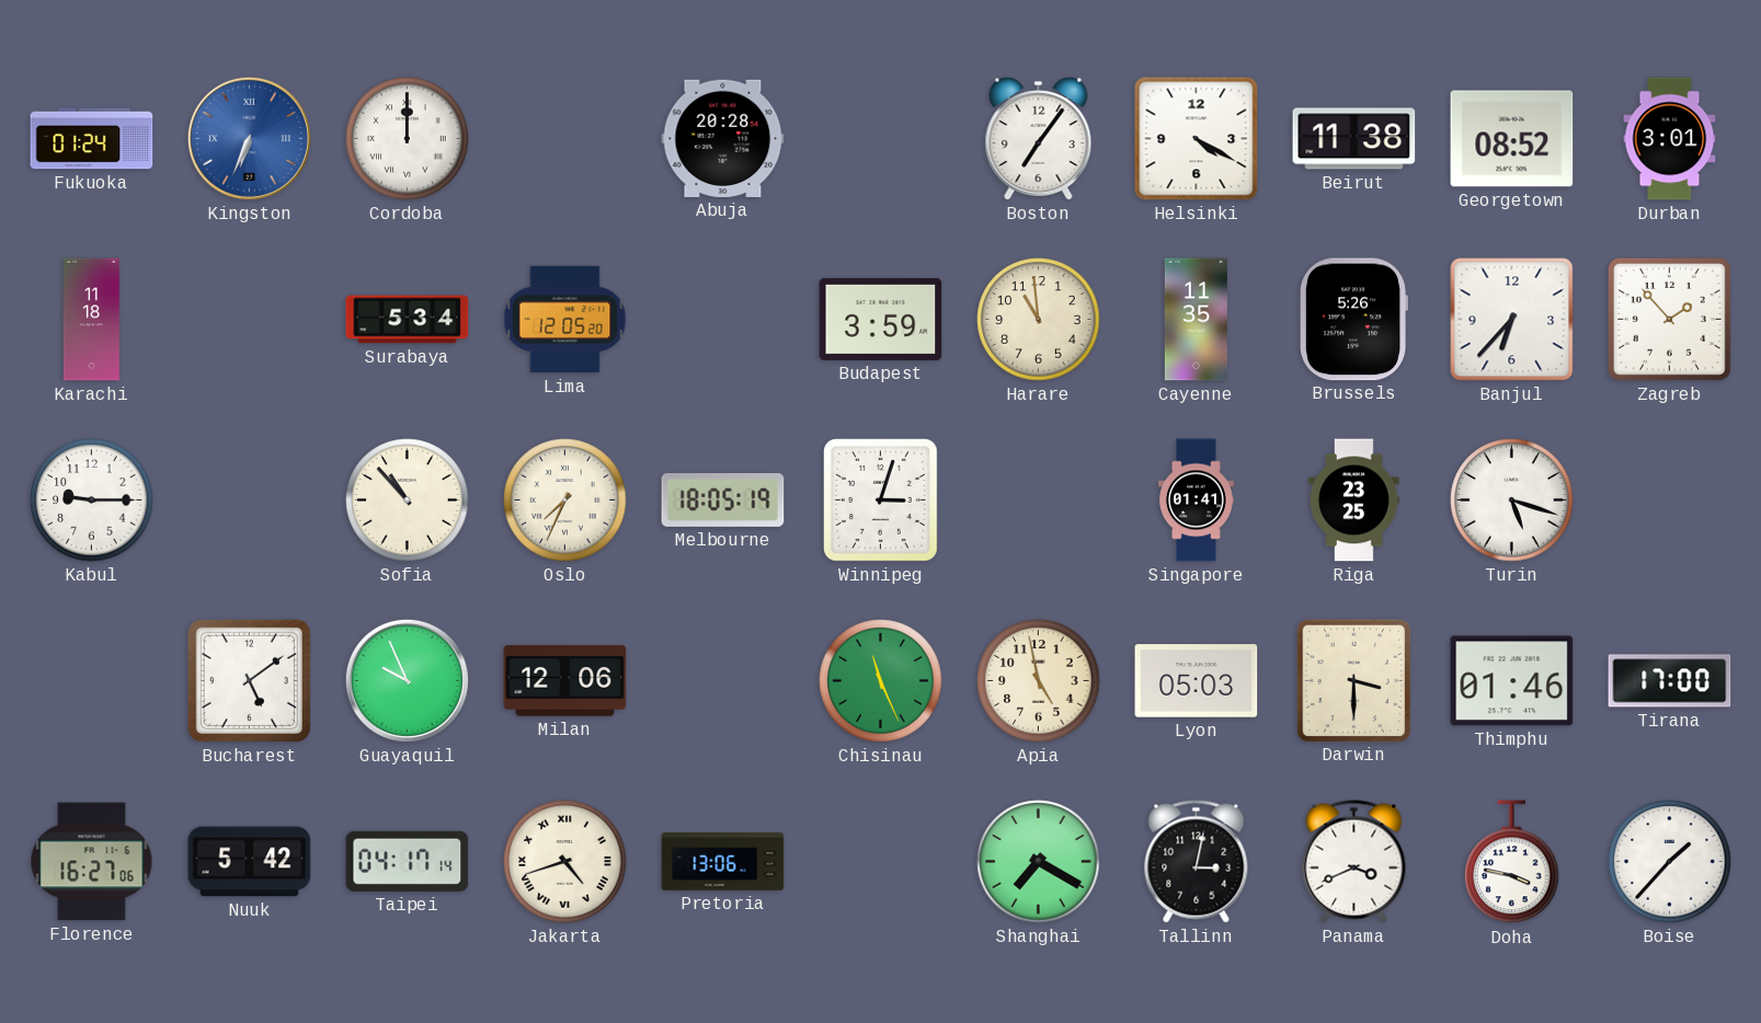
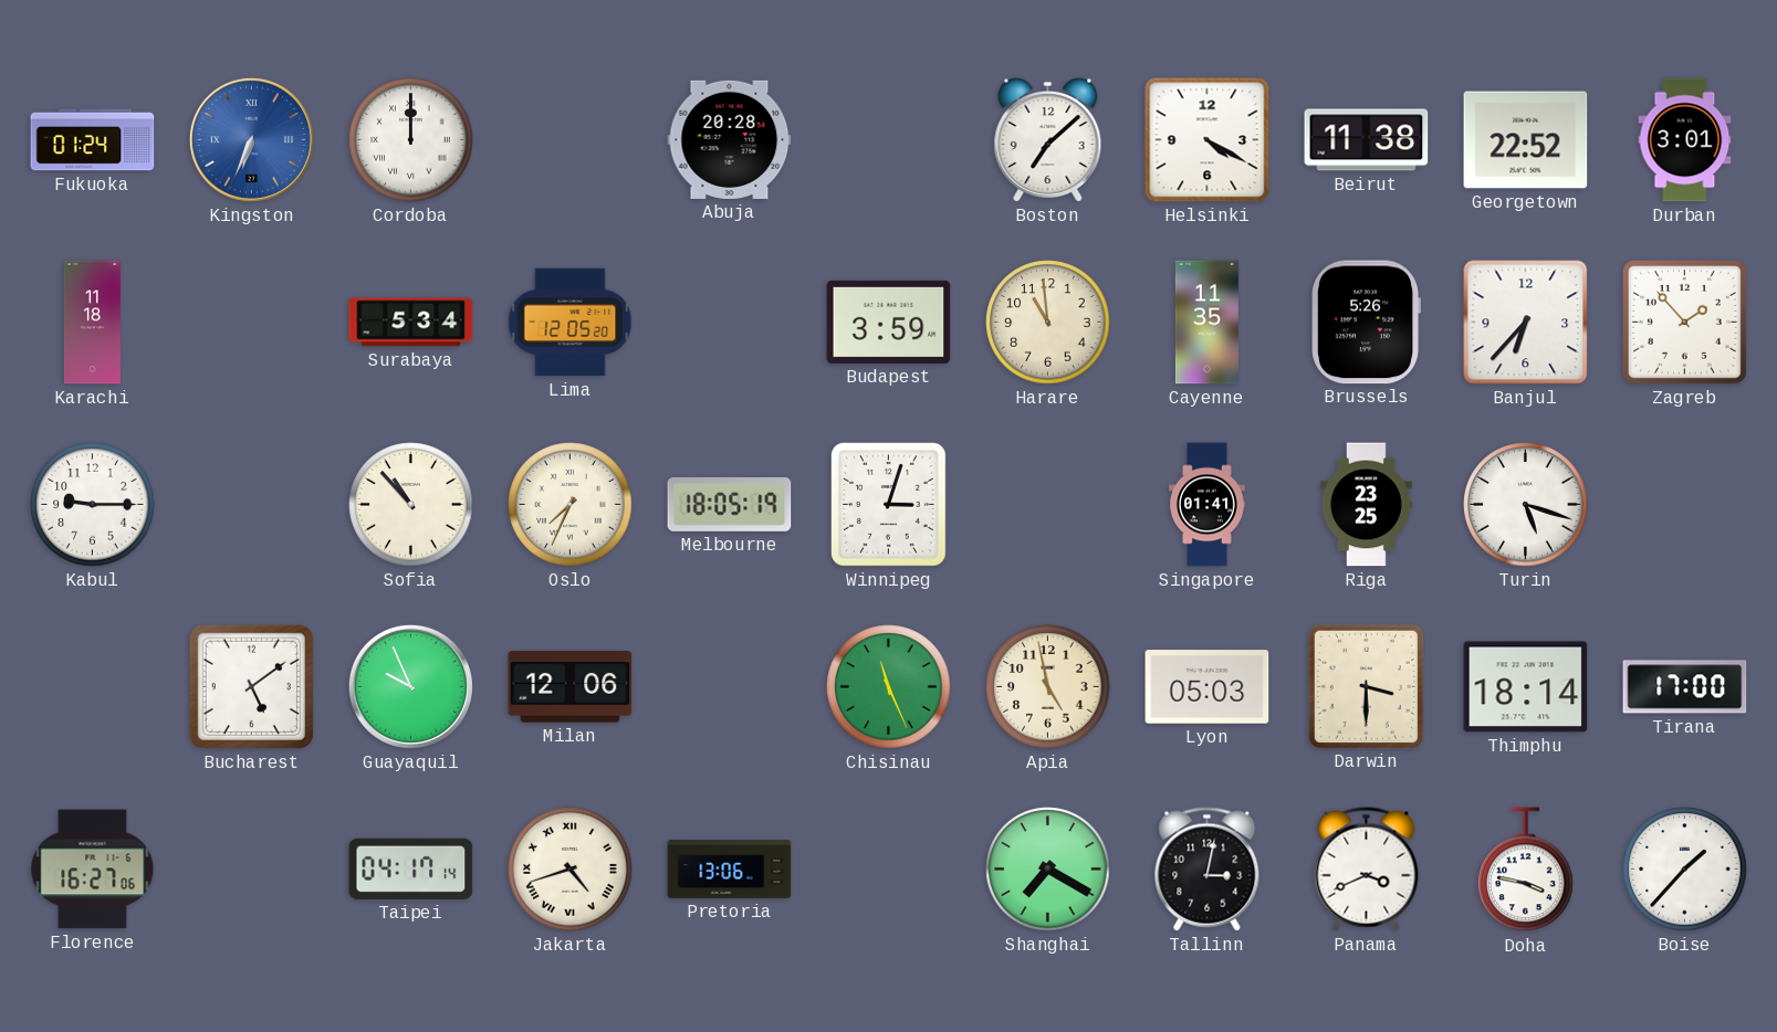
Boston: 7:06 -> 7:08 (1048, 139)
Georgetown: 08:52 -> 22:52 (1526, 140)
Thimphu: 01:46 -> 18:14 (1526, 687)
Nuuk: 5:42 -> none (250, 862)
